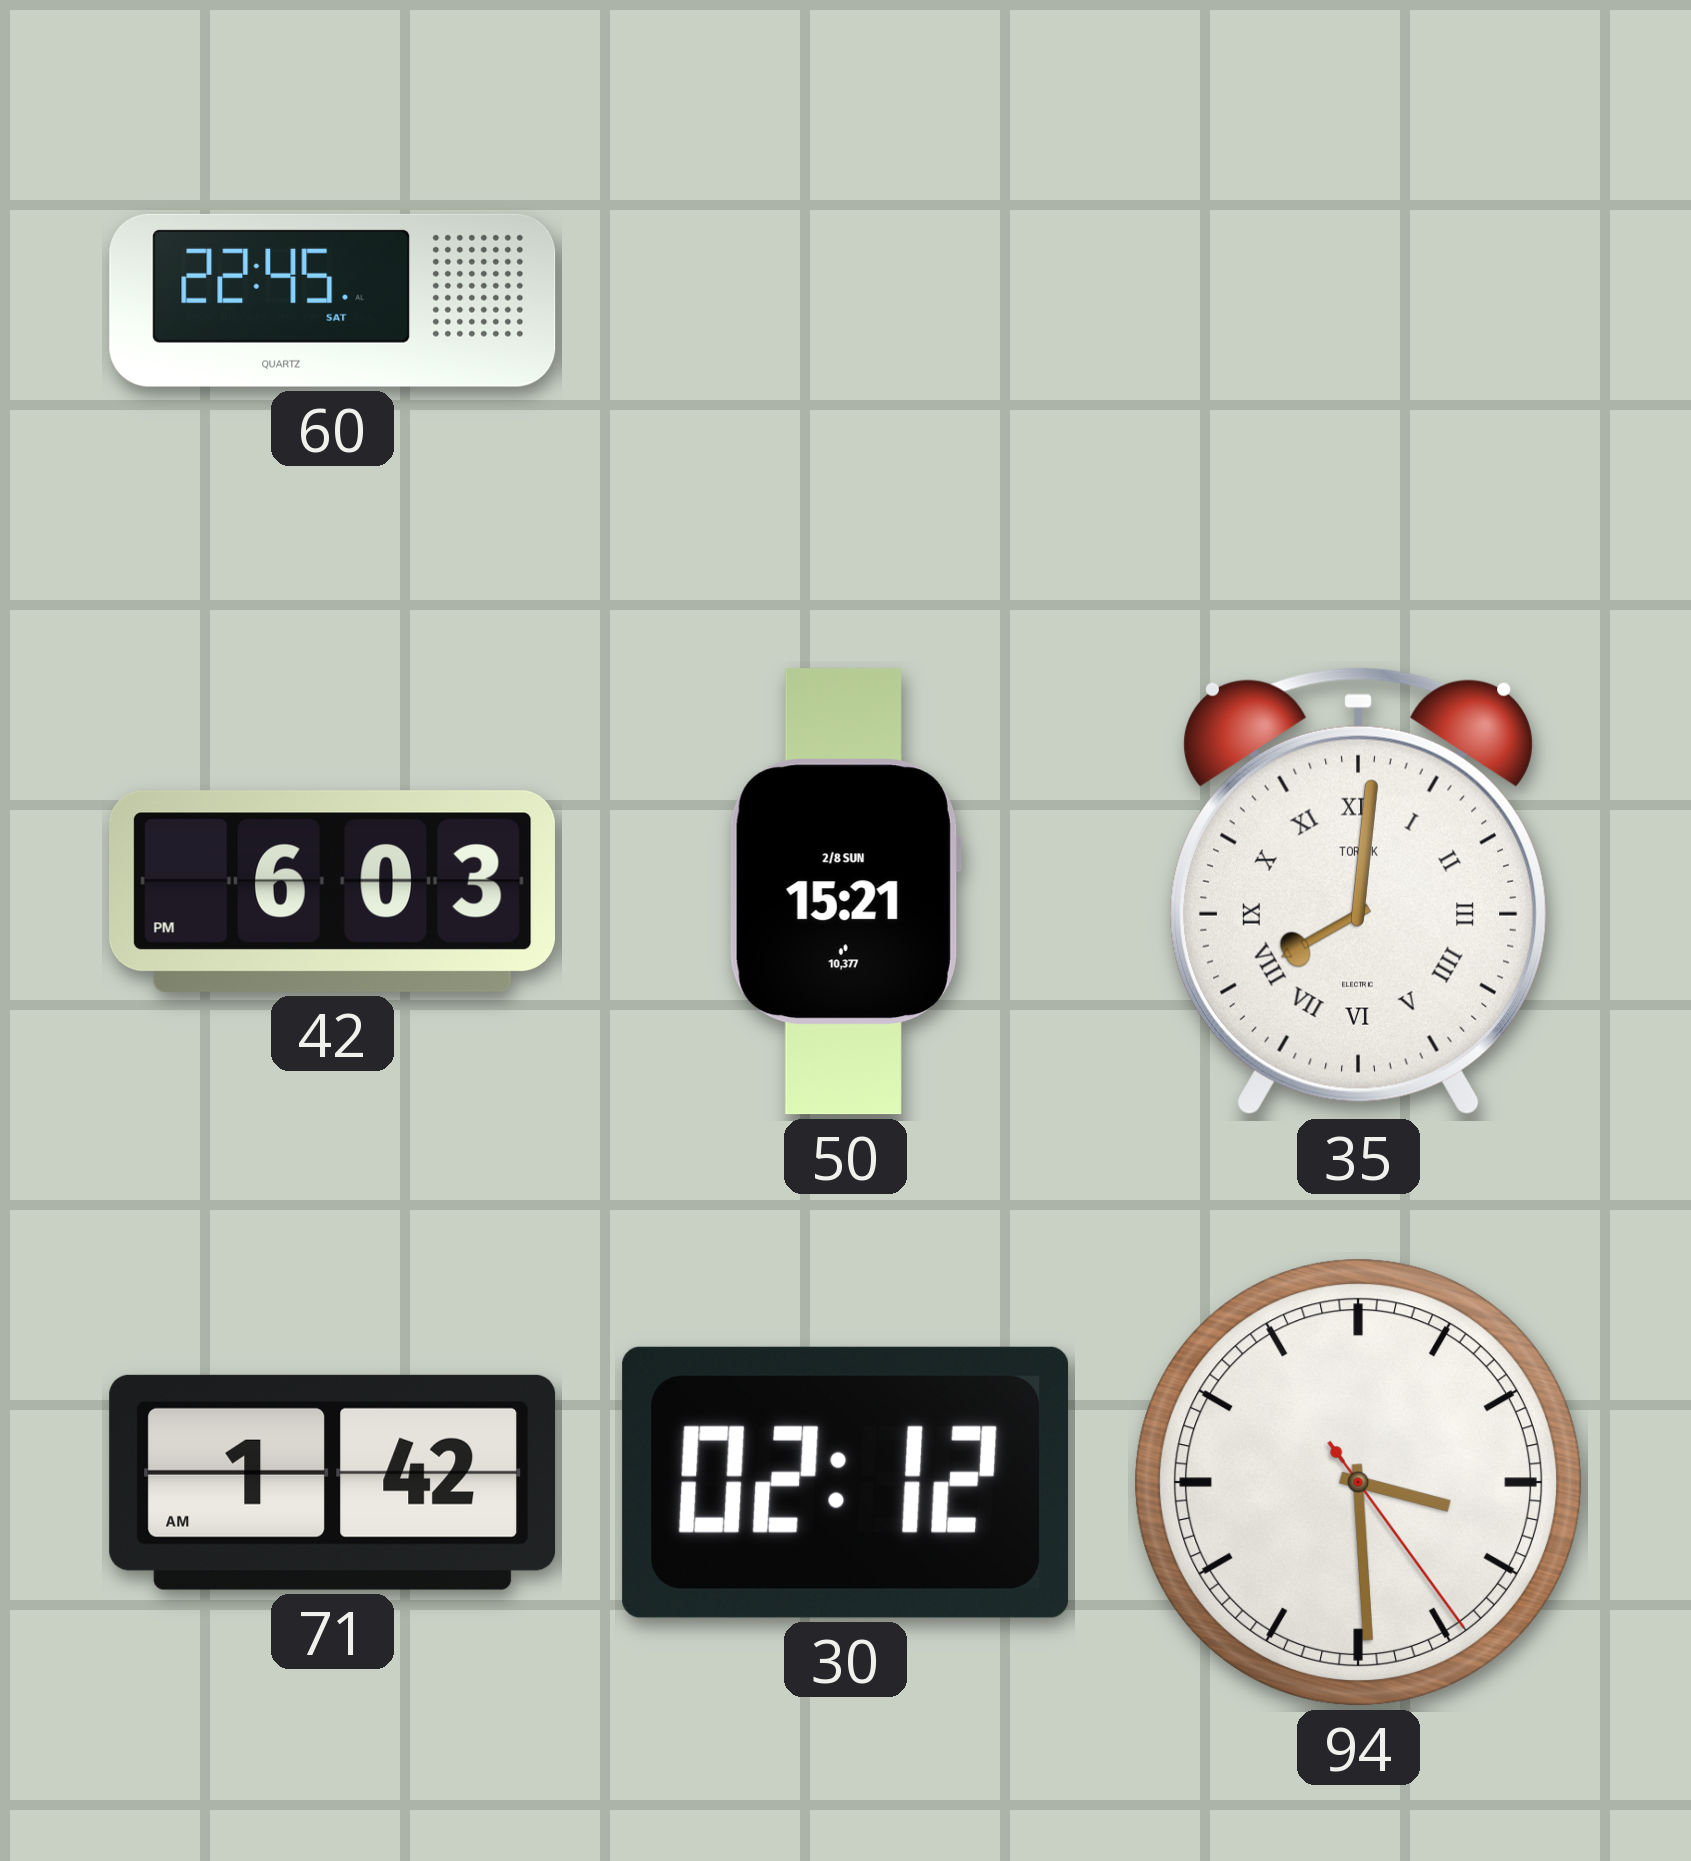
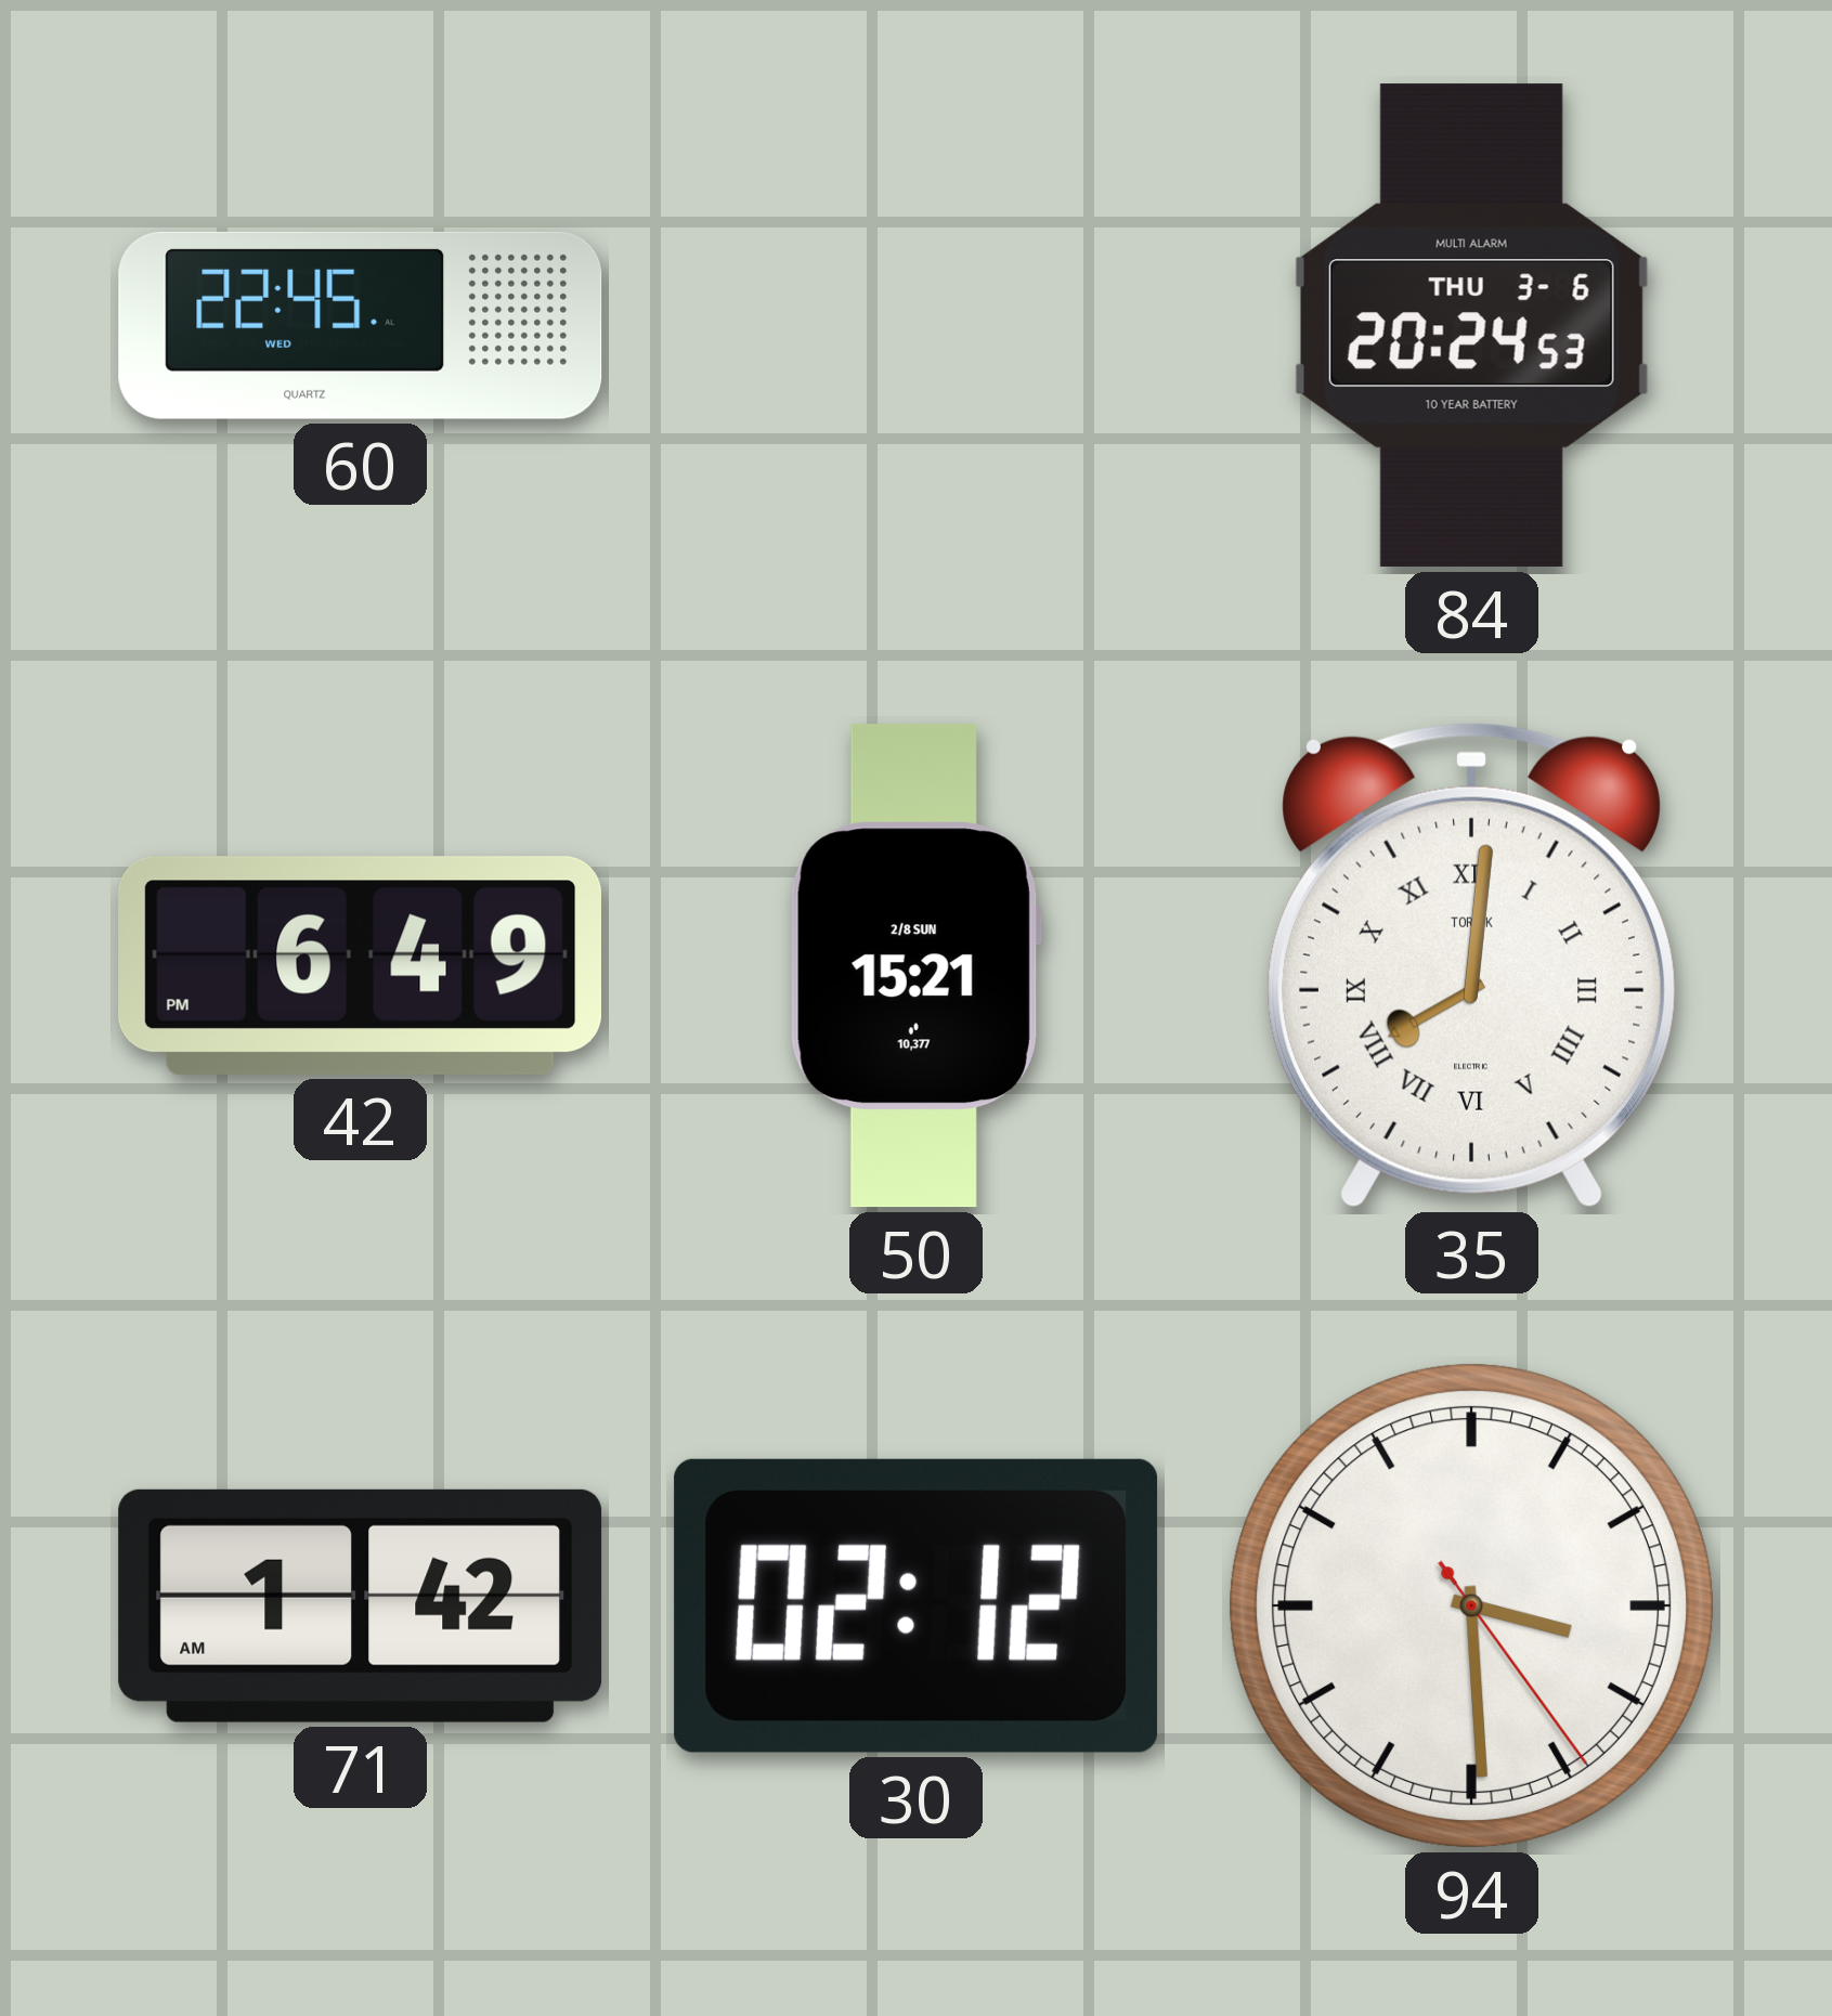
60 date: SAT -> WED (361, 325)
84: none -> 20:24 (1471, 326)
42: 6:03 -> 6:49 (360, 965)
